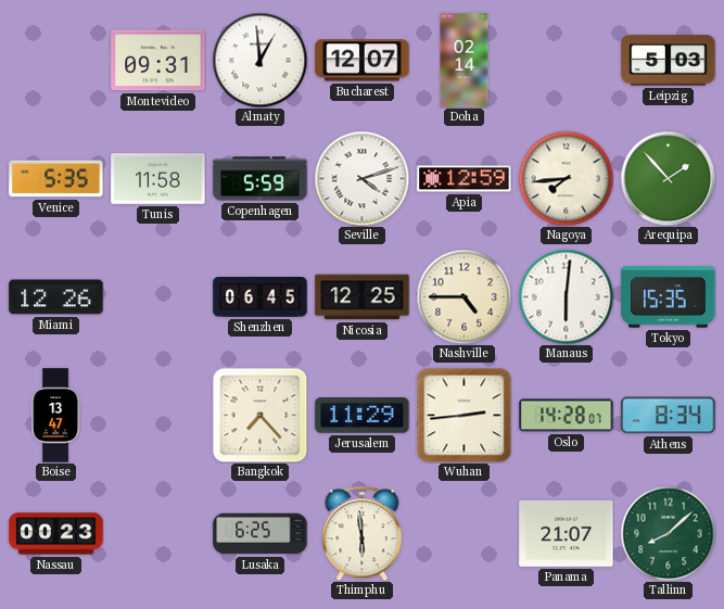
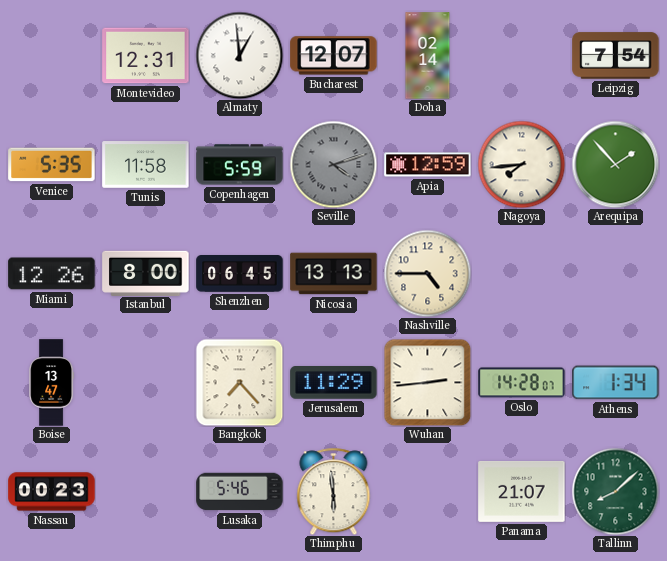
Montevideo: 09:31 -> 12:31 (146, 56)
Leipzig: 5:03 -> 7:54 (616, 56)
Seville dial: white -> grey (333, 164)
Istanbul: none -> 8:00 (146, 273)
Nicosia: 12:25 -> 13:13 (334, 274)
Manaus: 6:01 -> none (566, 296)
Tokyo: 15:35 -> none (669, 297)
Athens: 8:34 -> 1:34 (616, 383)
Lusaka: 6:25 -> 5:46 (240, 492)
